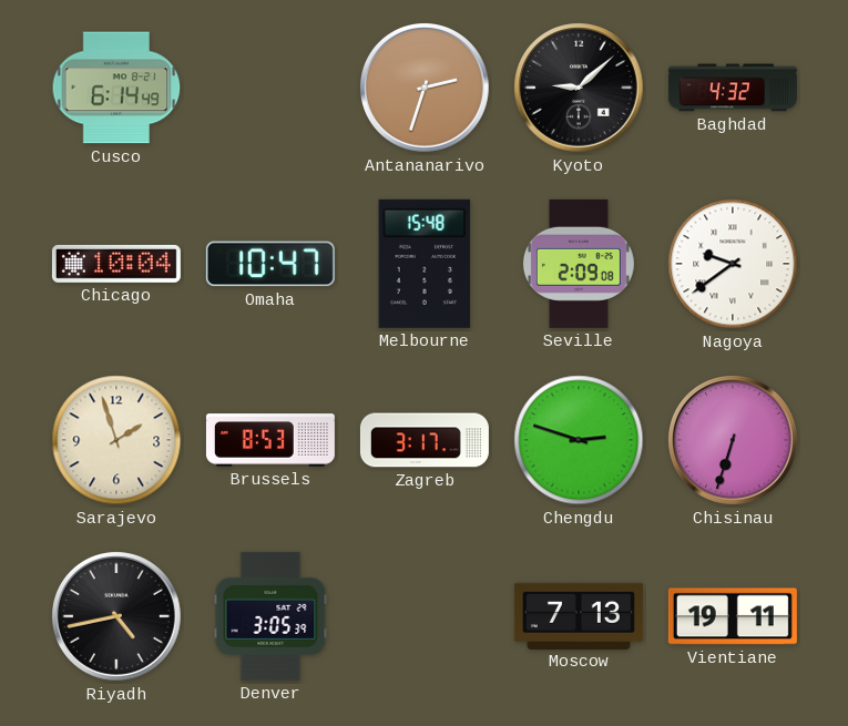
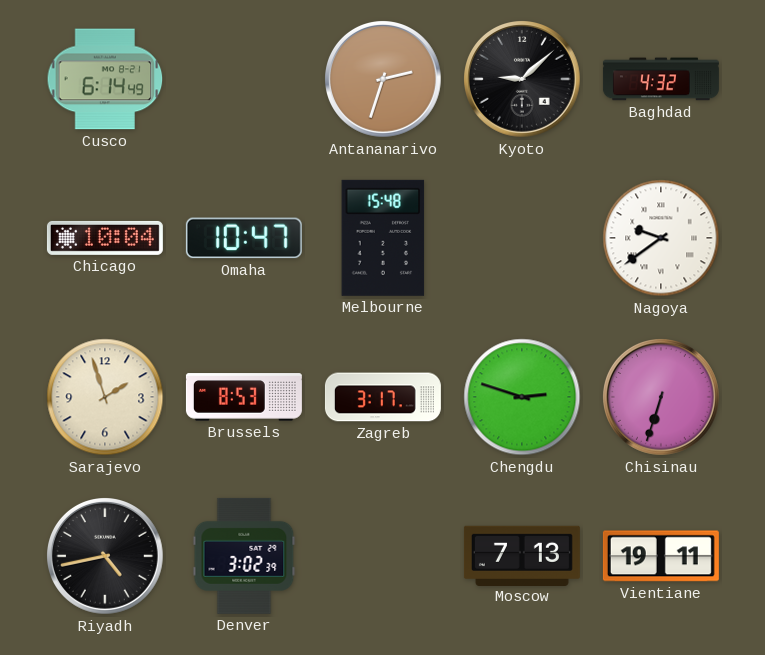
Seville: 2:09 -> none (579, 264)
Denver: 3:05 -> 3:02 (244, 556)
